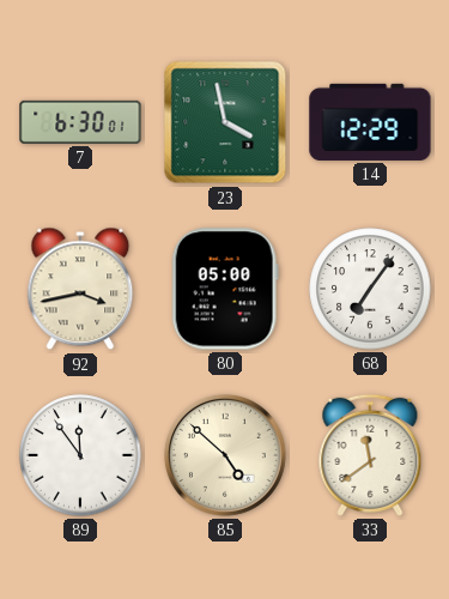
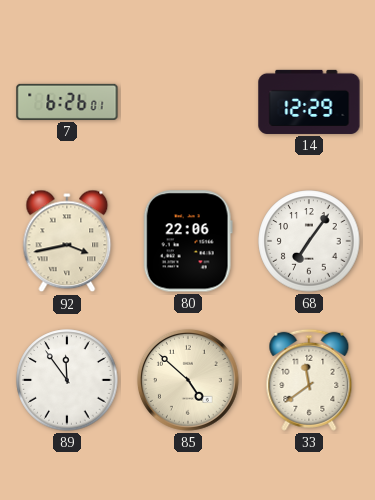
7: 6:30 -> 6:26 (67, 102)
23: 3:58 -> none (225, 122)
80: 05:00 -> 22:06 (188, 241)
